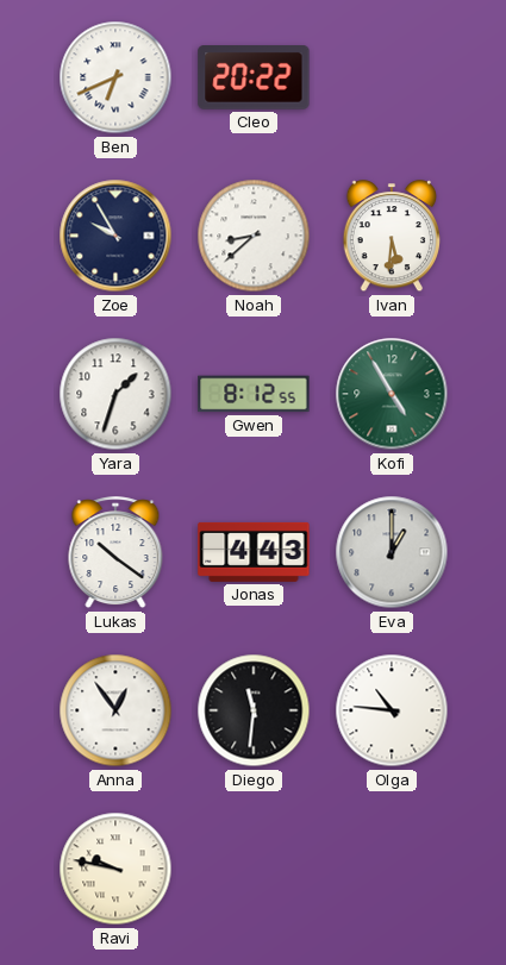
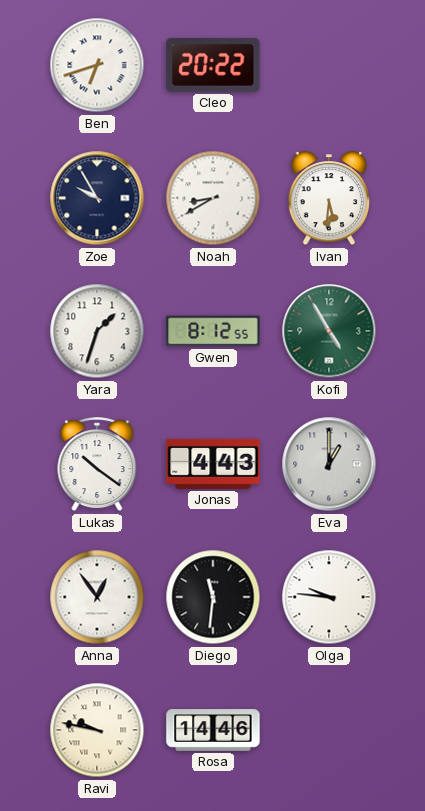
Ben: 6:41 -> 6:42 (97, 65)
Noah: 8:38 -> 8:40 (213, 198)
Olga: 10:46 -> 9:46 (329, 597)
Rosa: none -> 14:46 (213, 730)
